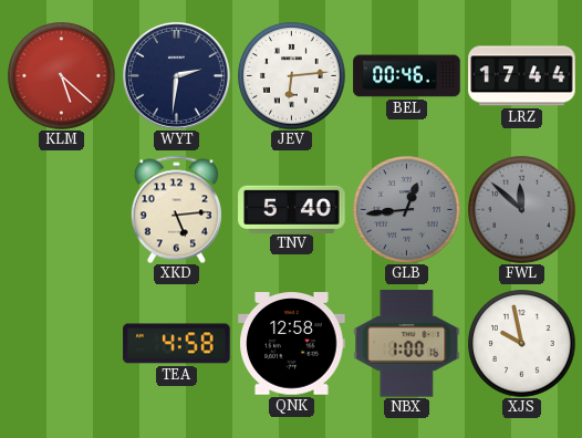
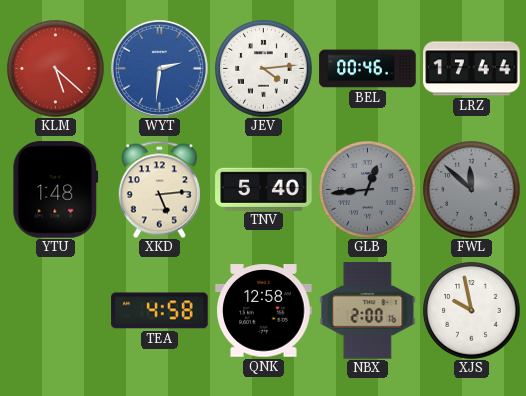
WYT dial: navy -> blue (159, 68)
JEV: 6:14 -> 4:14 (264, 69)
YTU: none -> 1:48 (56, 190)
NBX: 1:00 -> 2:00 (368, 311)
